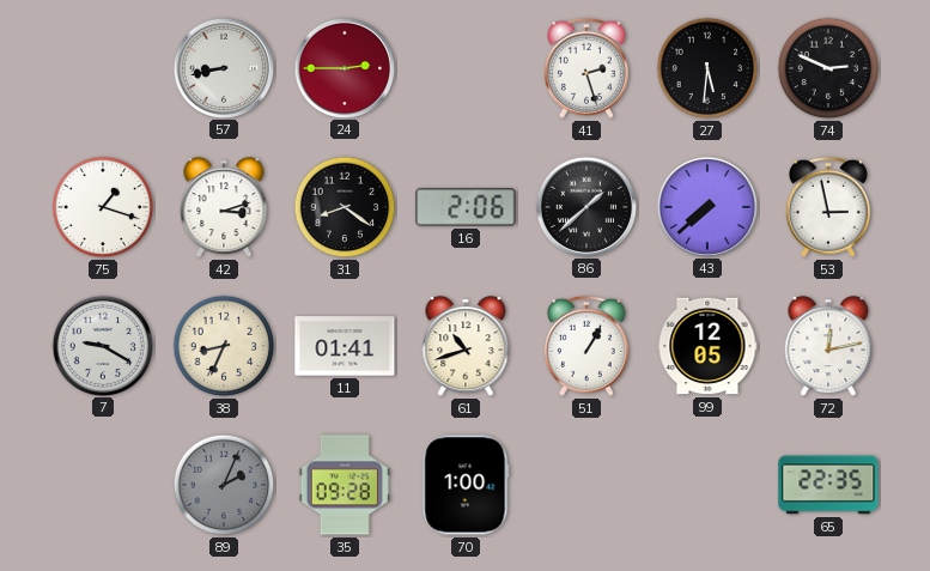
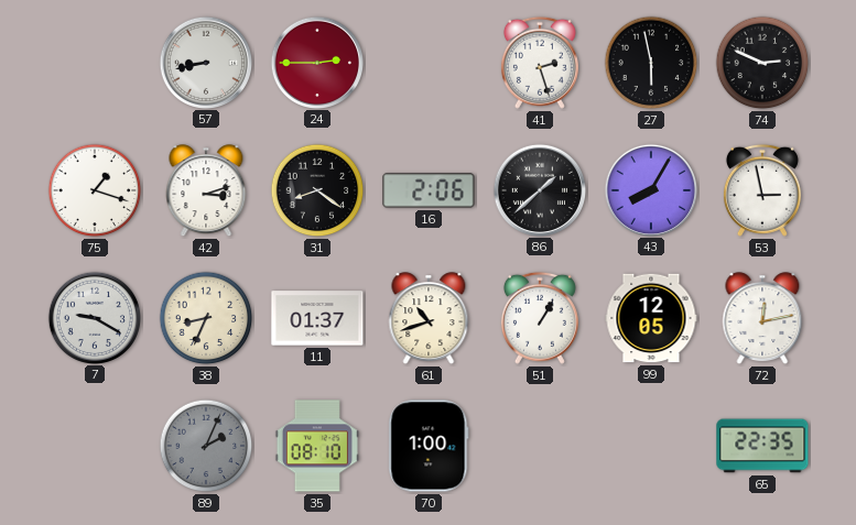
27: 5:31 -> 5:58 (651, 63)
43: 7:38 -> 8:05 (650, 189)
11: 01:41 -> 01:37 (317, 318)
35: 09:28 -> 08:10 (317, 446)
